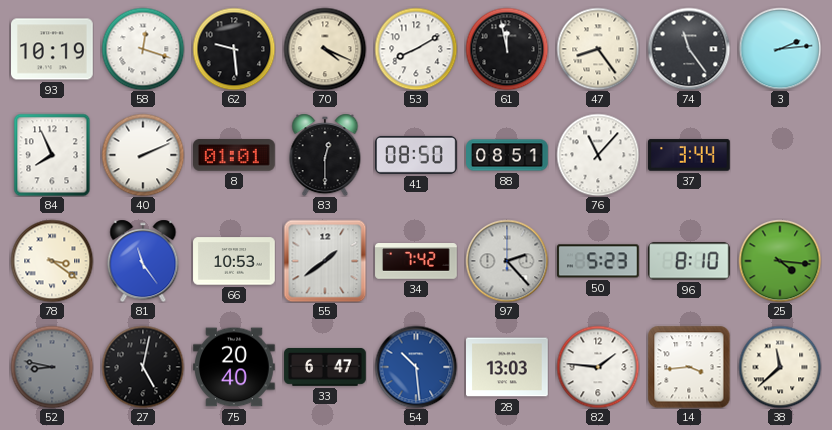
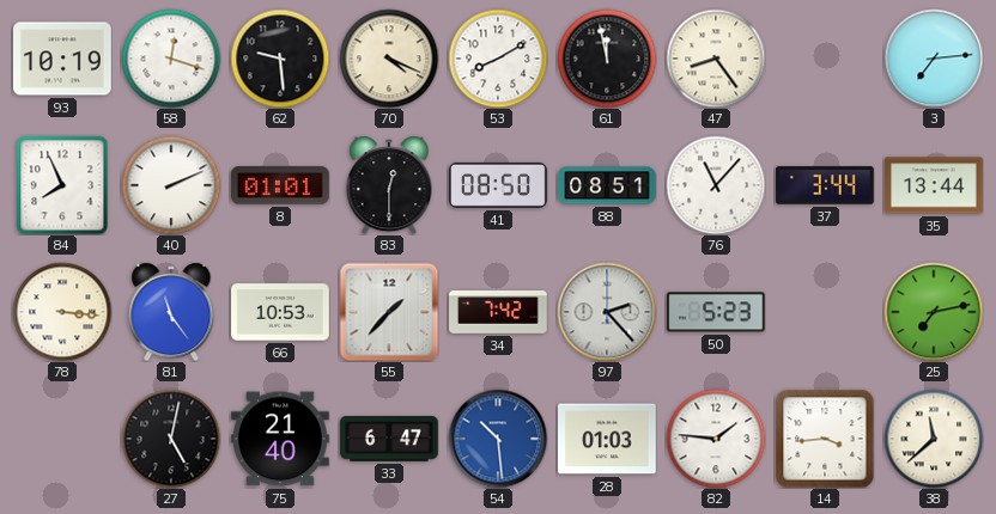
74: 11:24 -> none (689, 49)
3: 2:14 -> 7:14 (934, 59)
35: none -> 13:44 (934, 185)
78: 3:21 -> 3:16 (62, 312)
55: 1:39 -> 1:37 (389, 312)
96: 8:10 -> none (690, 261)
25: 4:16 -> 7:13 (934, 312)
52: 8:47 -> none (52, 367)
75: 20:40 -> 21:40 (281, 439)
28: 13:03 -> 01:03 (608, 439)
